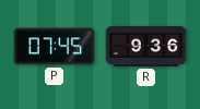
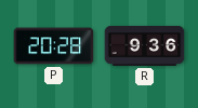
P: 07:45 -> 20:28 (54, 46)
